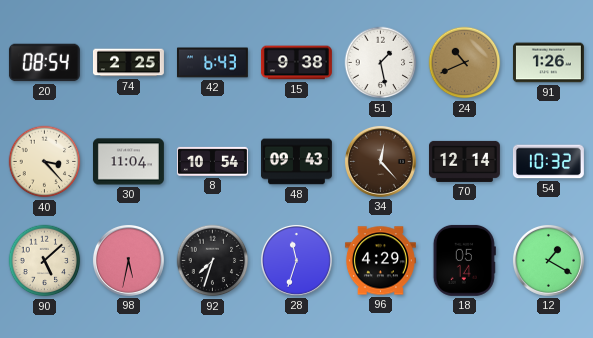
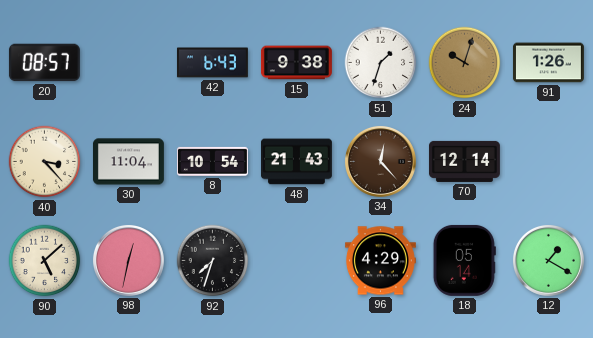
20: 08:54 -> 08:57 (44, 63)
74: 2:25 -> none (128, 63)
51: 1:28 -> 1:33 (381, 63)
24: 10:41 -> 10:03 (465, 63)
48: 09:43 -> 21:43 (296, 162)
54: 10:32 -> none (548, 162)
98: 5:32 -> 12:32 (128, 260)
28: 11:33 -> none (296, 260)
